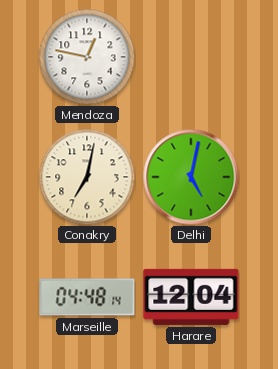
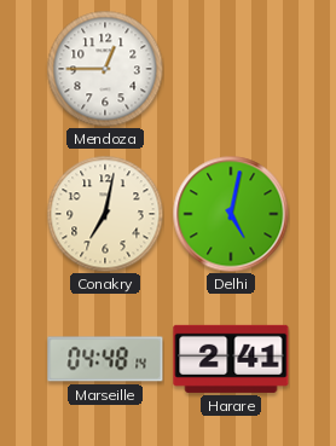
Mendoza: 12:47 -> 12:45 (105, 69)
Harare: 12:04 -> 2:41 (231, 359)
